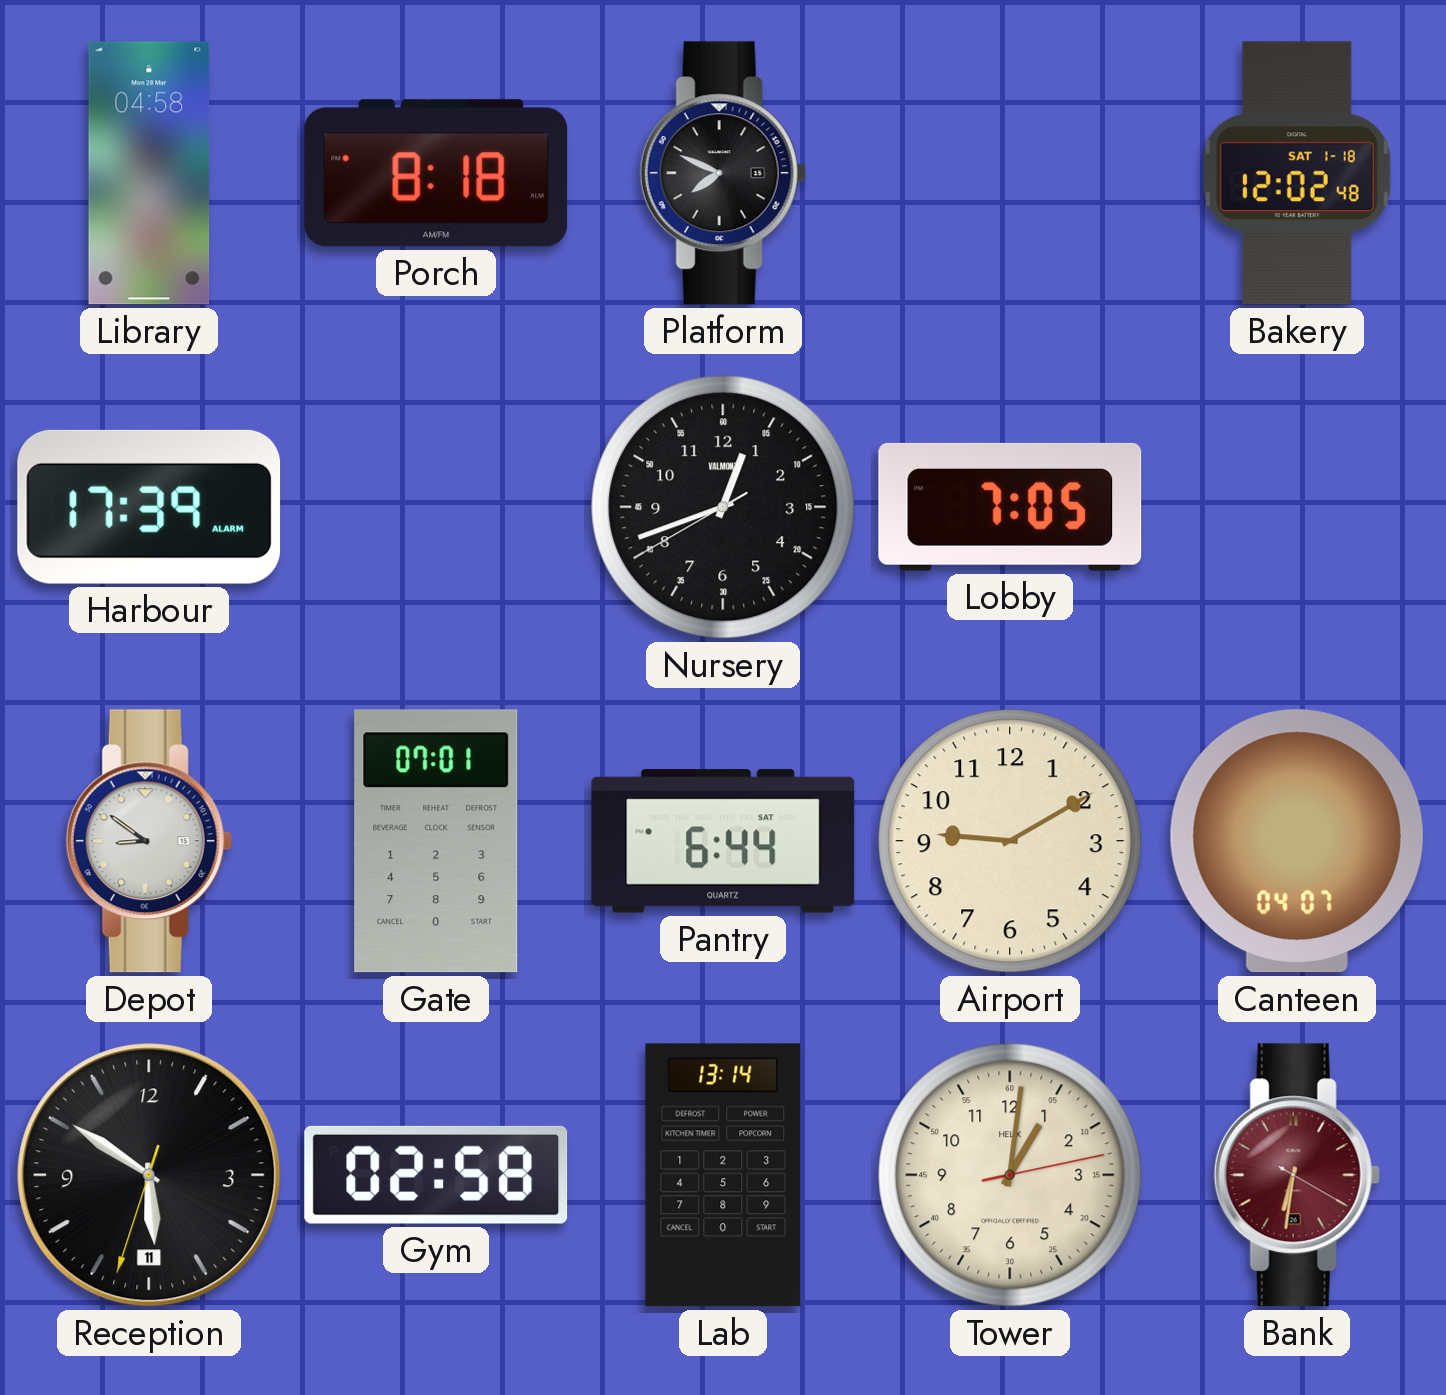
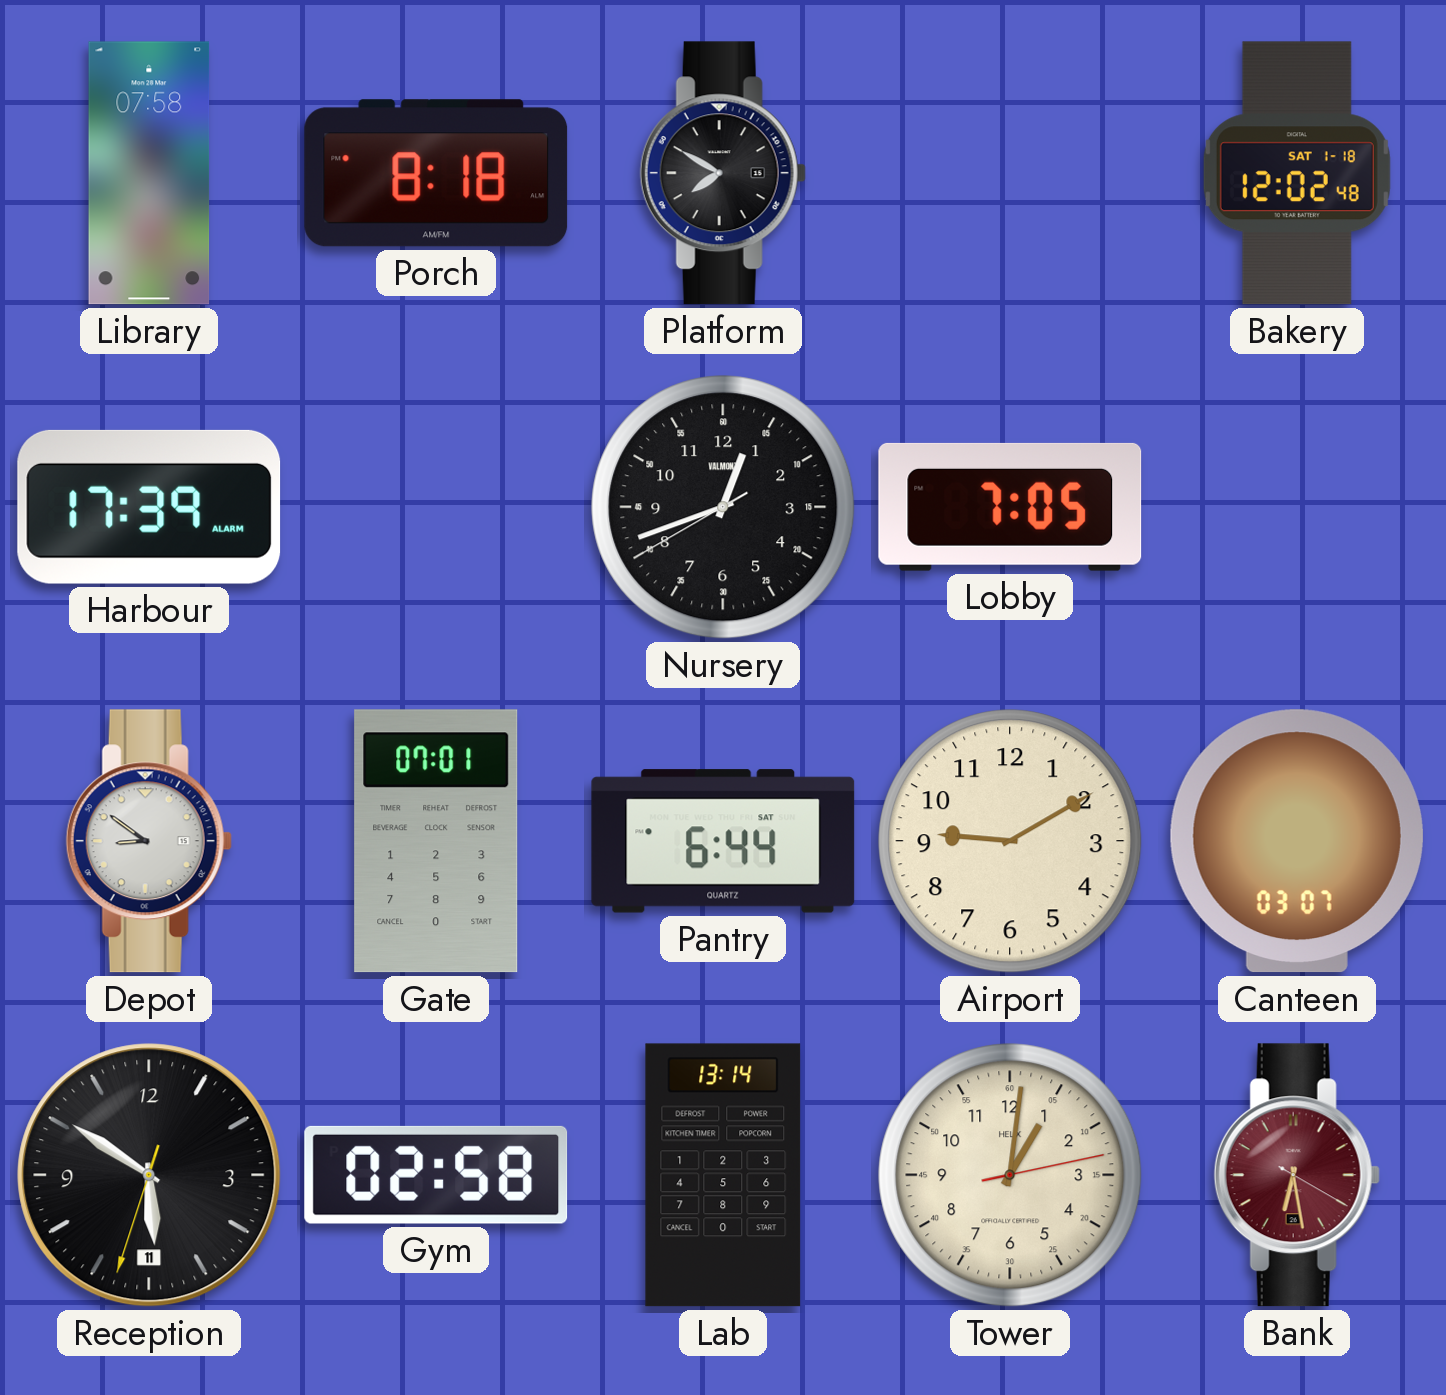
Library: 04:58 -> 07:58 (149, 173)
Platform: 7:49 -> 7:50 (723, 173)
Canteen: 04:07 -> 03:07 (1297, 841)
Bank: 6:31 -> 6:28 (1297, 1175)
